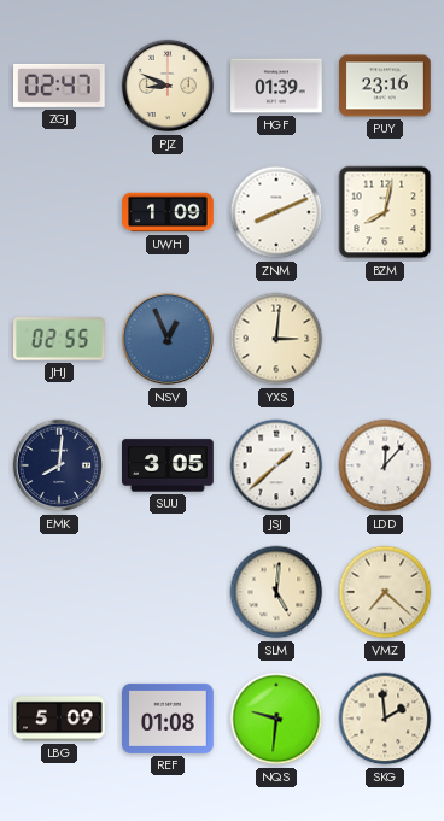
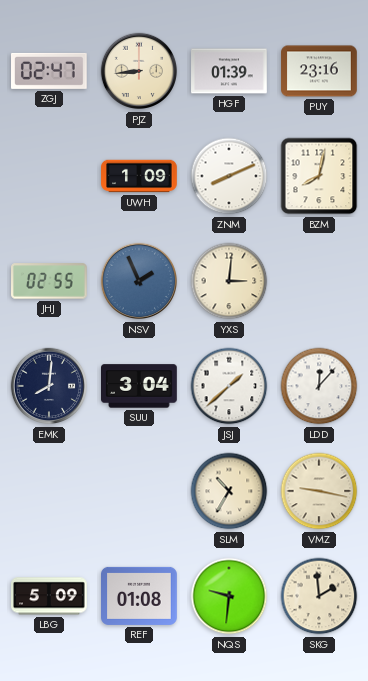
PJZ: 8:49 -> 8:44 (139, 71)
NSV: 12:56 -> 1:56 (139, 281)
SUU: 3:05 -> 3:04 (140, 386)
SLM: 5:01 -> 10:35 (229, 491)
VMZ: 7:22 -> 9:17 (319, 491)
